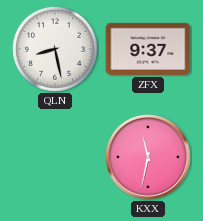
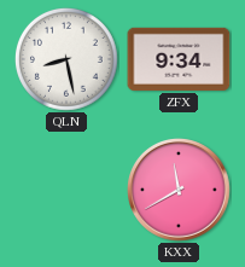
ZFX: 9:37 -> 9:34 (179, 59)
KXX: 11:32 -> 11:40 (180, 191)
